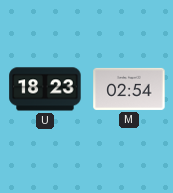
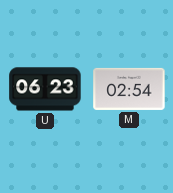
U: 18:23 -> 06:23 (45, 89)
